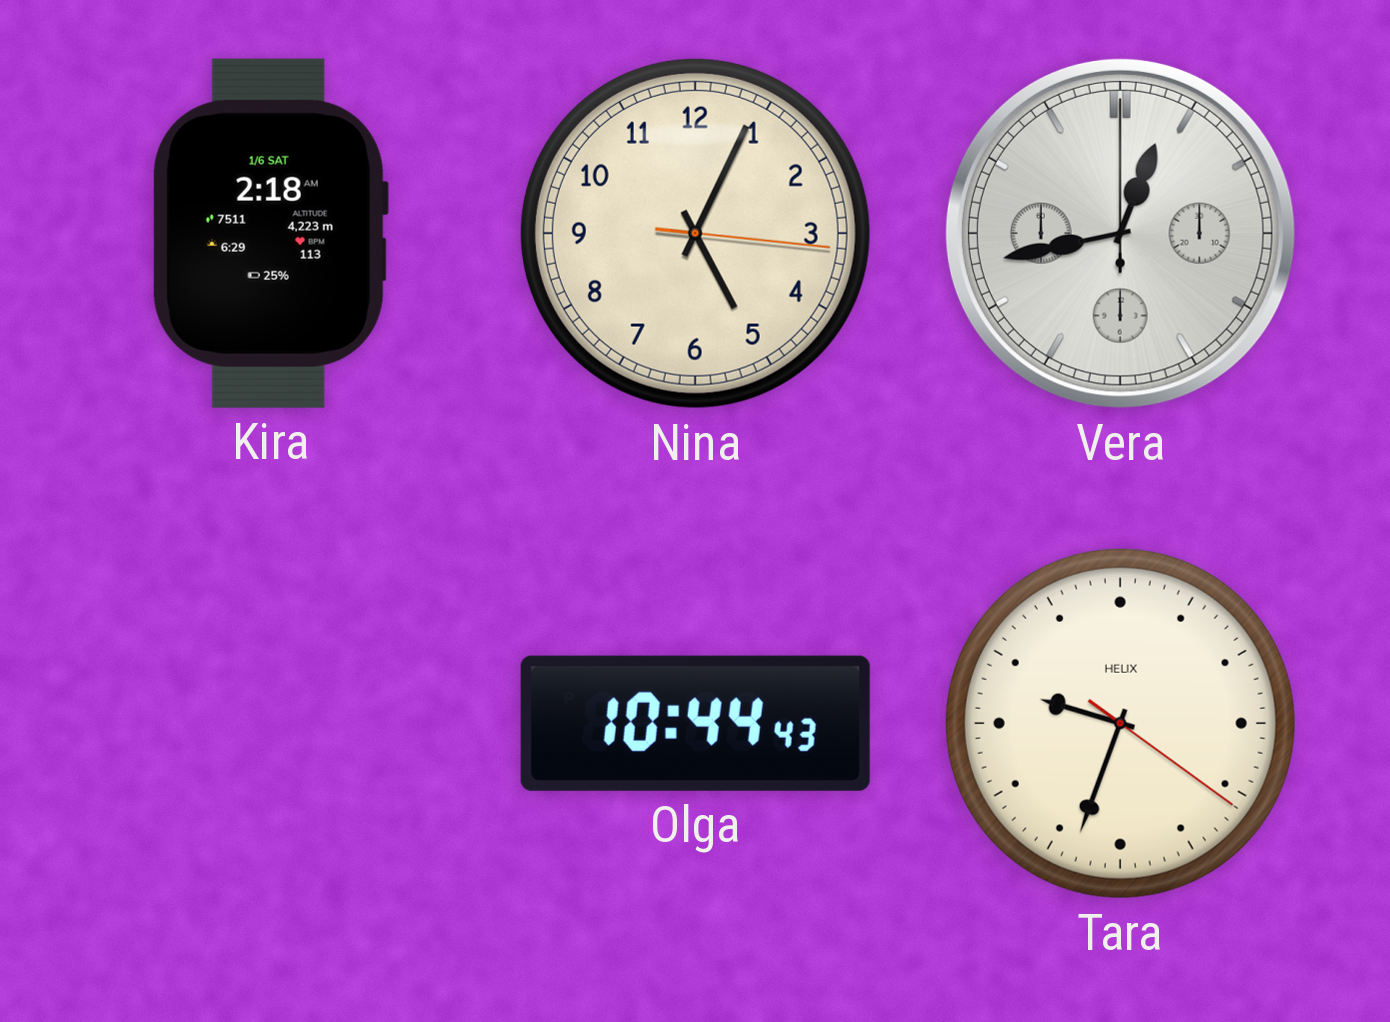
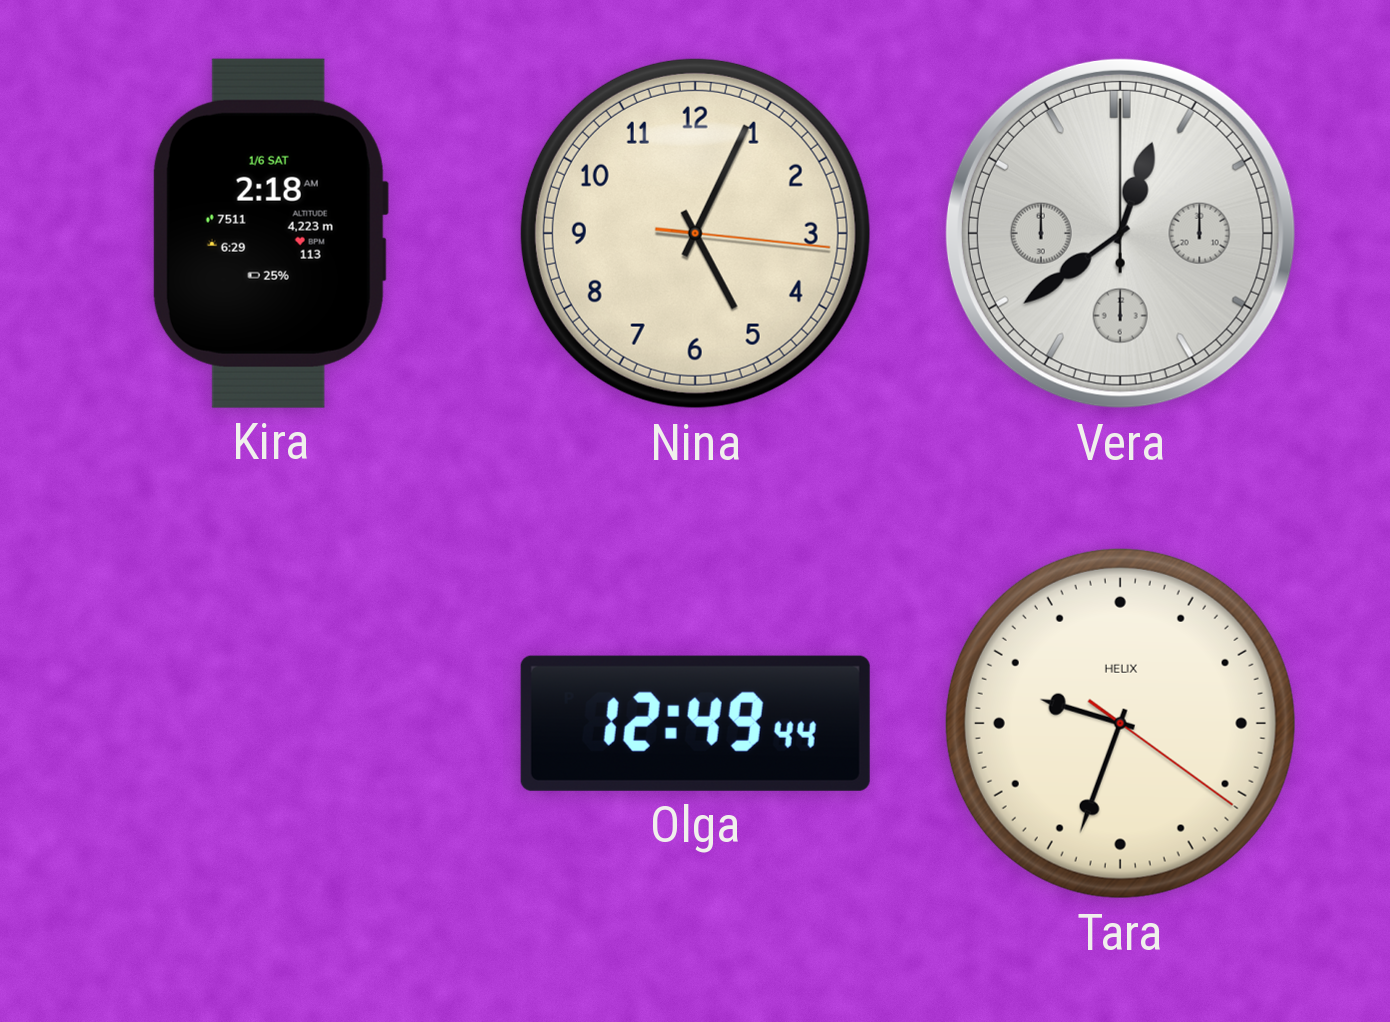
Vera: 12:43 -> 12:39 (1120, 233)
Olga: 10:44 -> 12:49 (695, 723)
